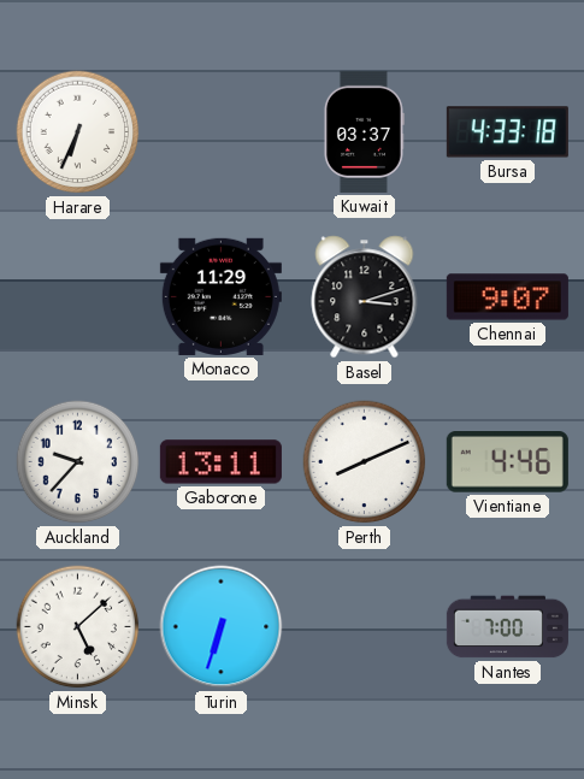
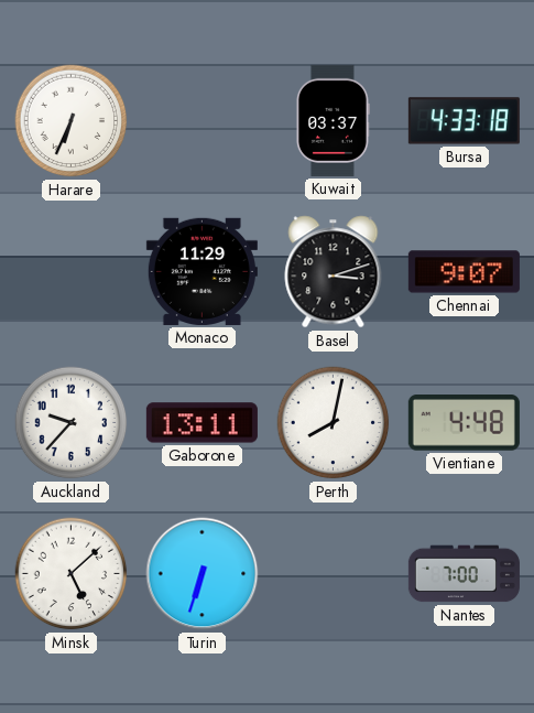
Perth: 8:11 -> 8:02 (334, 423)
Vientiane: 4:46 -> 4:48 (464, 423)
